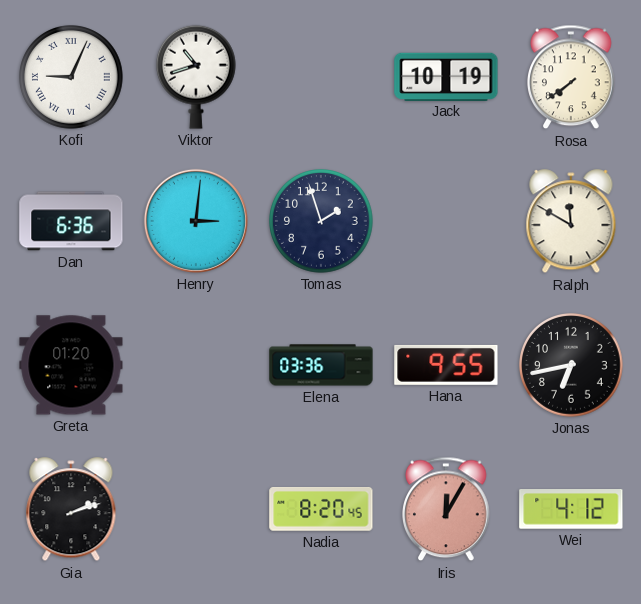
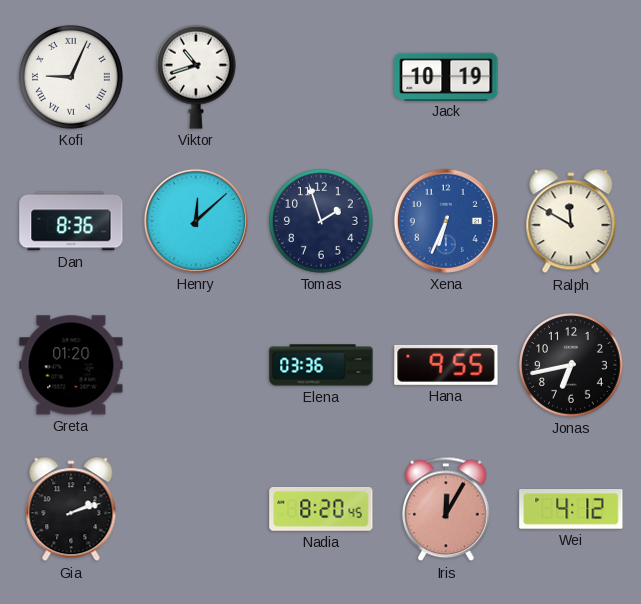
Rosa: 7:39 -> none (572, 77)
Dan: 6:36 -> 8:36 (71, 221)
Henry: 3:01 -> 12:08 (196, 221)
Xena: none -> 6:34 (446, 221)
